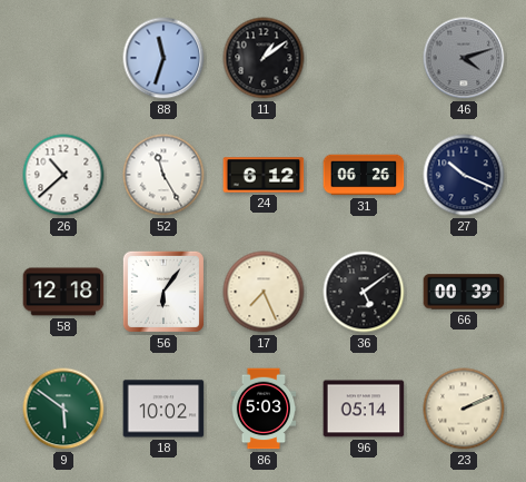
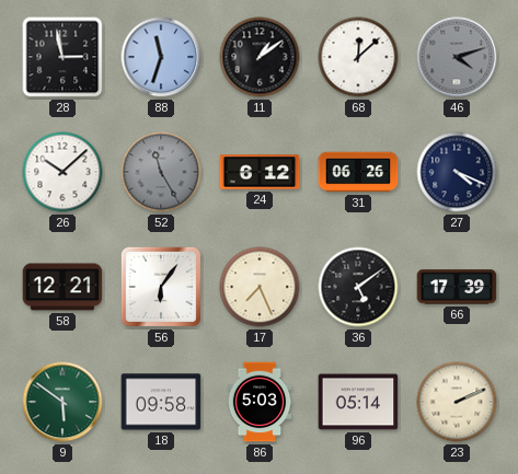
28: none -> 2:58 (62, 57)
68: none -> 12:08 (358, 57)
26: 10:38 -> 10:08 (62, 172)
52 dial: white -> grey (161, 172)
27: 10:19 -> 4:19 (457, 172)
58: 12:18 -> 12:21 (62, 287)
66: 00:39 -> 17:39 (457, 287)
18: 10:02 -> 09:58 (161, 402)
